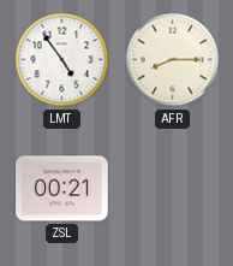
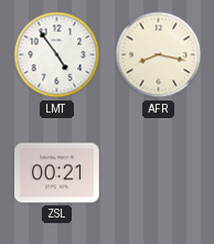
AFR: 8:15 -> 8:17 (159, 55)
